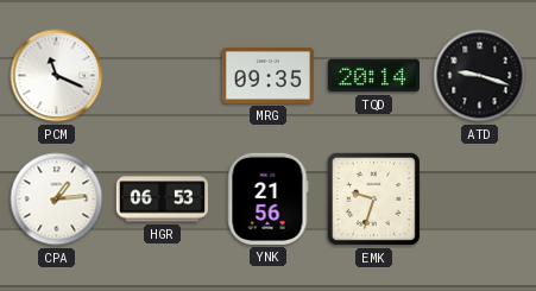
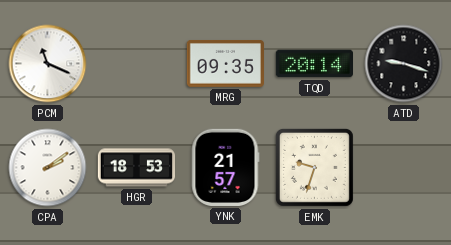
CPA: 1:14 -> 2:09 (48, 168)
HGR: 06:53 -> 18:53 (136, 168)
YNK: 21:56 -> 21:57 (225, 167)
